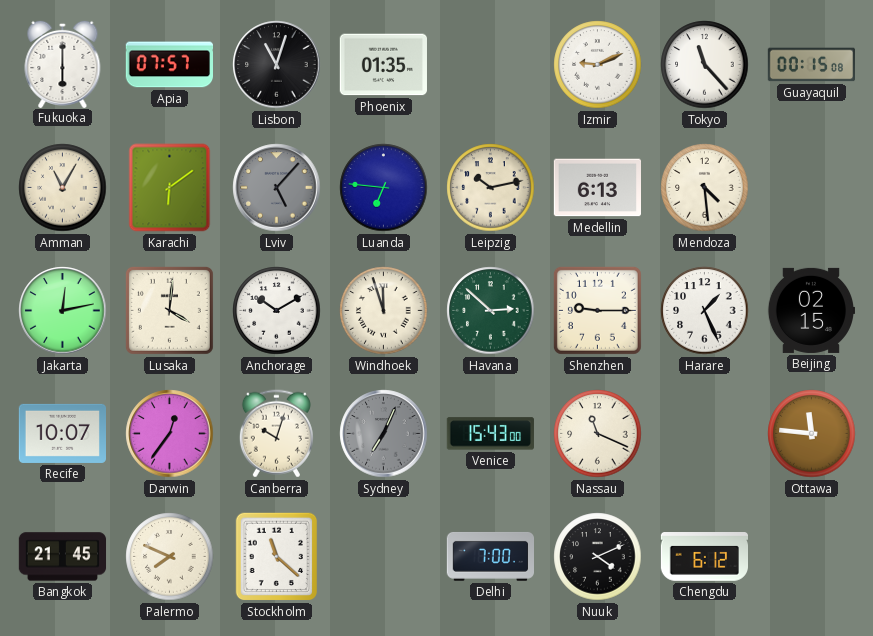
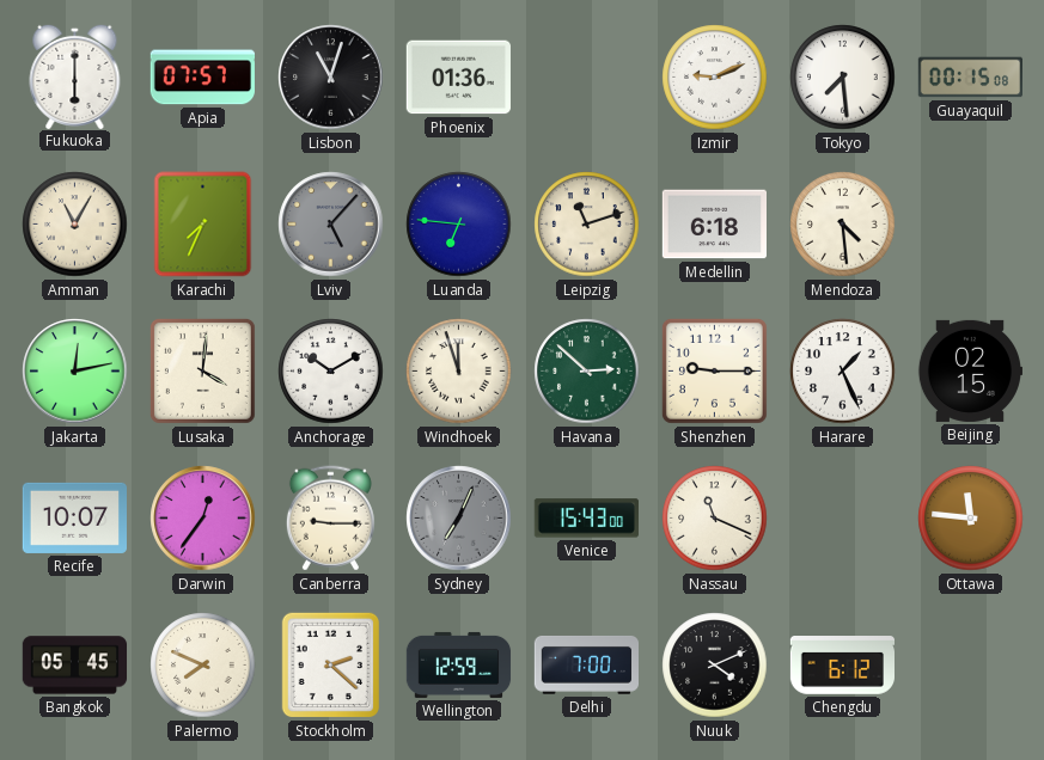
Phoenix: 01:35 -> 01:36 (458, 78)
Tokyo: 11:23 -> 7:29 (843, 78)
Karachi: 6:09 -> 7:34 (203, 225)
Leipzig: 10:13 -> 11:12 (587, 225)
Medellin: 6:13 -> 6:18 (714, 225)
Canberra: 10:03 -> 9:15 (330, 519)
Bangkok: 21:45 -> 05:45 (75, 666)
Stockholm: 11:22 -> 2:22 (331, 666)
Wellington: none -> 12:59 (459, 664)
